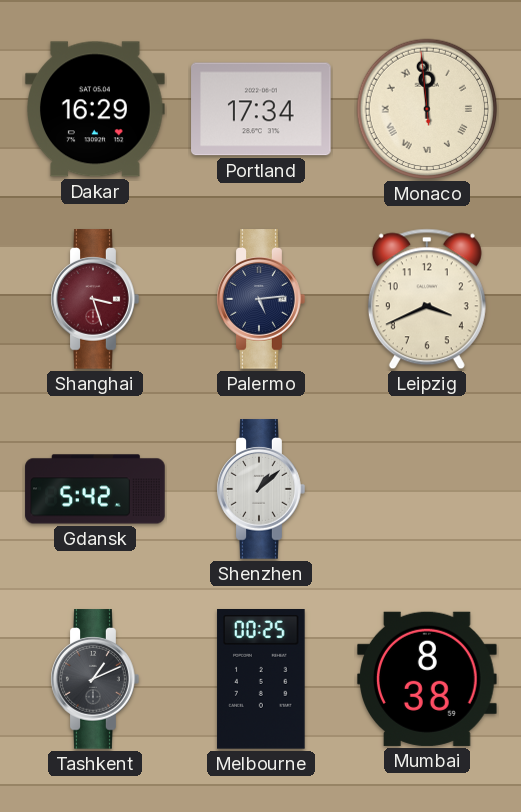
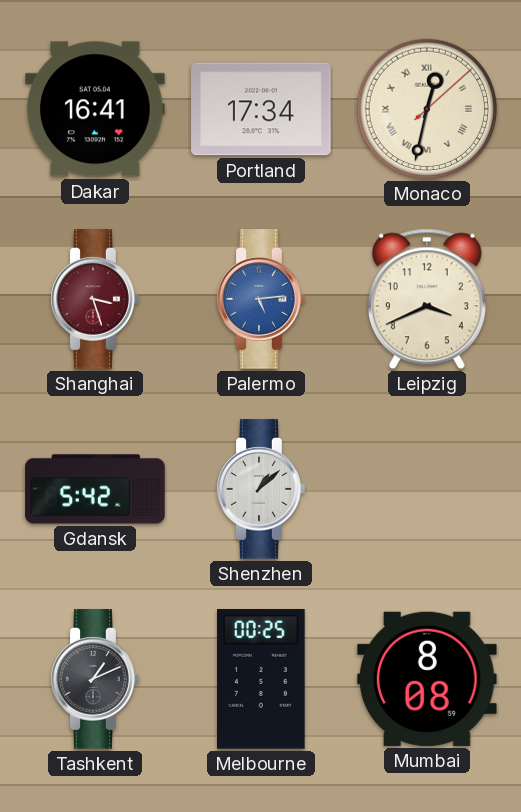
Dakar: 16:29 -> 16:41 (95, 109)
Monaco: 11:58 -> 12:32 (427, 109)
Palermo dial: navy -> blue (261, 299)
Mumbai: 8:38 -> 8:08 (428, 679)
